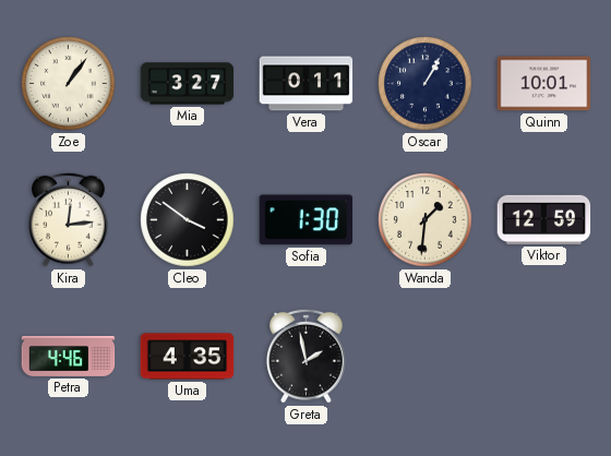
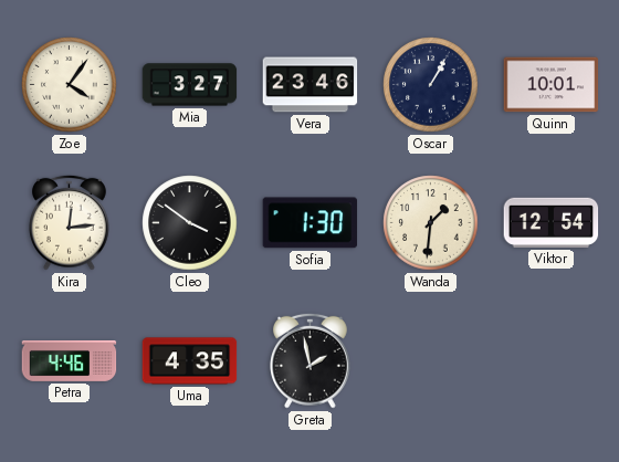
Zoe: 1:06 -> 4:06 (70, 85)
Vera: 0:11 -> 23:46 (311, 85)
Viktor: 12:59 -> 12:54 (552, 222)
